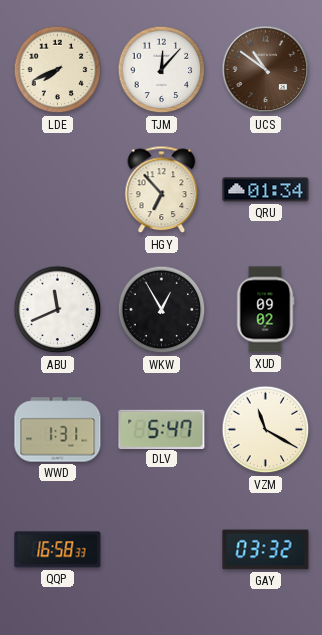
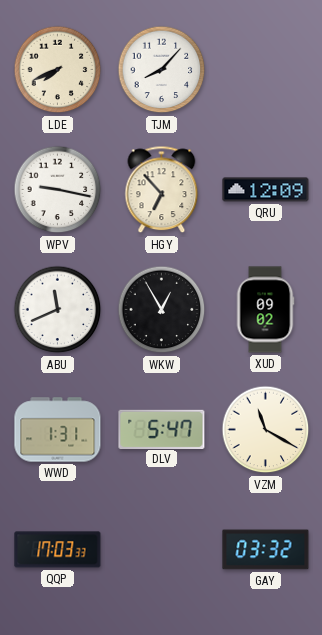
TJM: 12:07 -> 8:07 (162, 70)
UCS: 10:51 -> none (266, 70)
WPV: none -> 9:17 (58, 190)
QRU: 01:34 -> 12:09 (266, 190)
QQP: 16:58 -> 17:03 (58, 550)
